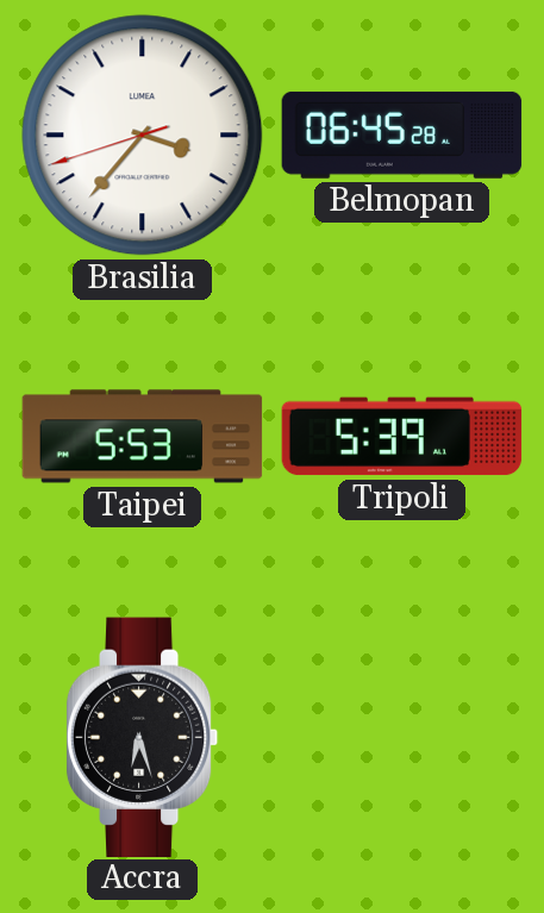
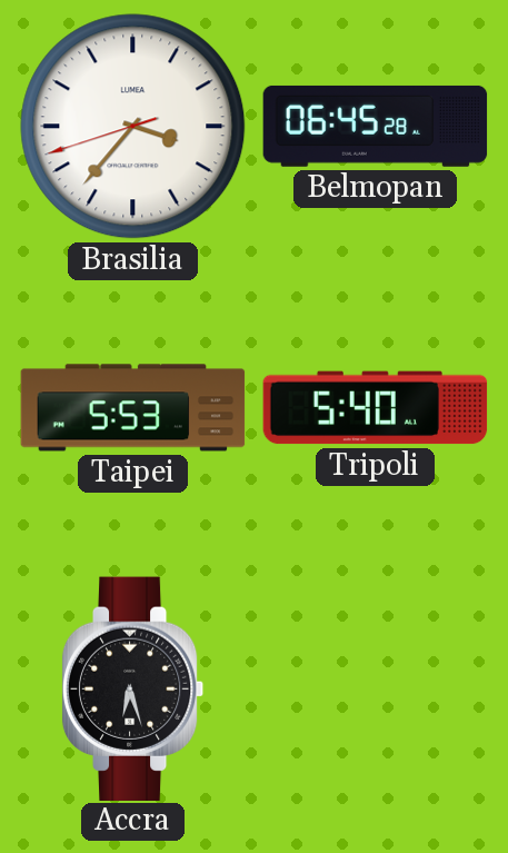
Tripoli: 5:39 -> 5:40 (376, 408)
